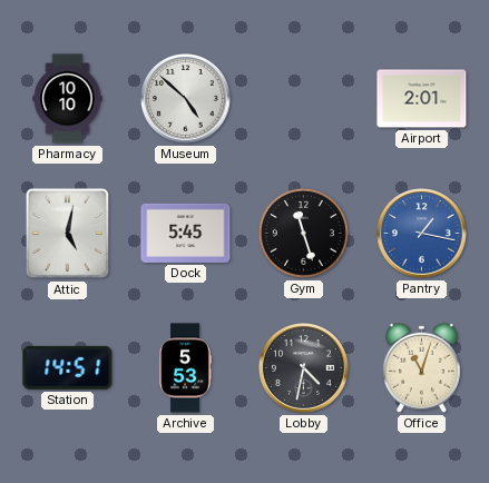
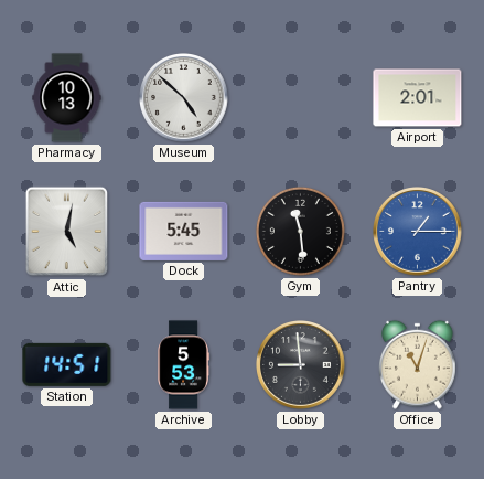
Pharmacy: 10:10 -> 10:13 (67, 98)
Gym: 11:27 -> 11:29 (300, 231)
Pantry: 1:17 -> 1:15 (418, 232)
Lobby: 4:32 -> 8:59 (301, 365)
